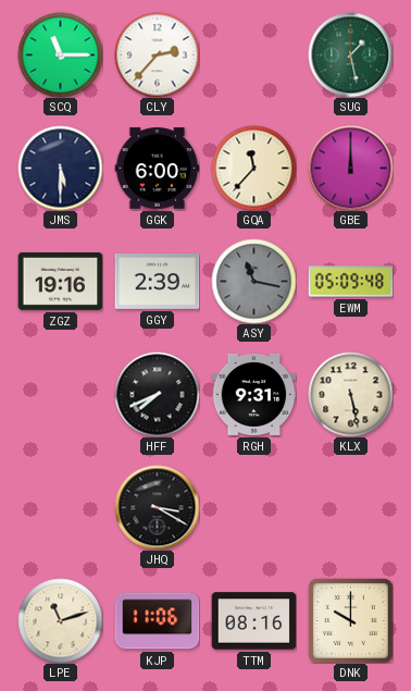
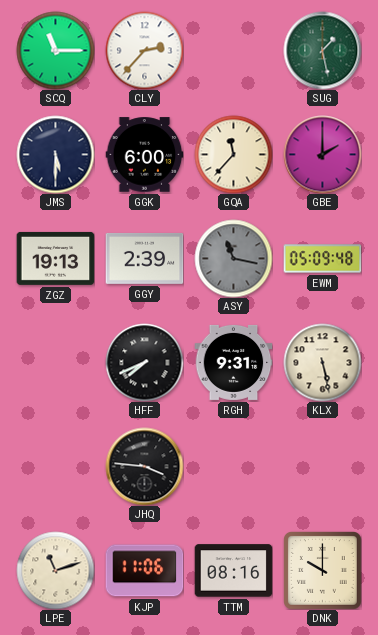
GBE: 12:00 -> 2:00 (322, 154)
ZGZ: 19:16 -> 19:13 (55, 258)
JHQ: 3:20 -> 3:46 (144, 466)
